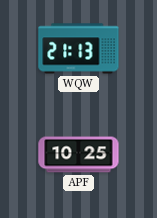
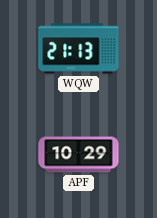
APF: 10:25 -> 10:29 (79, 155)
